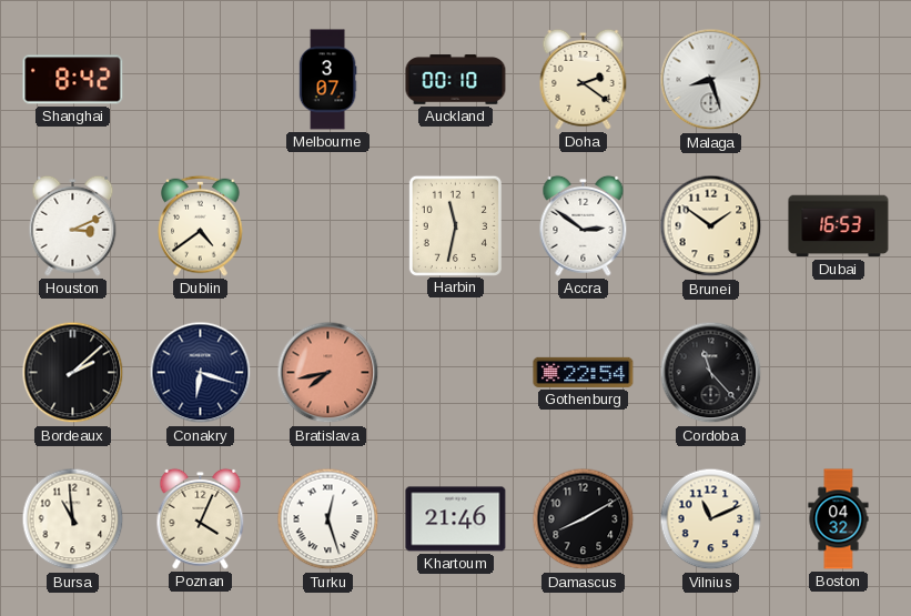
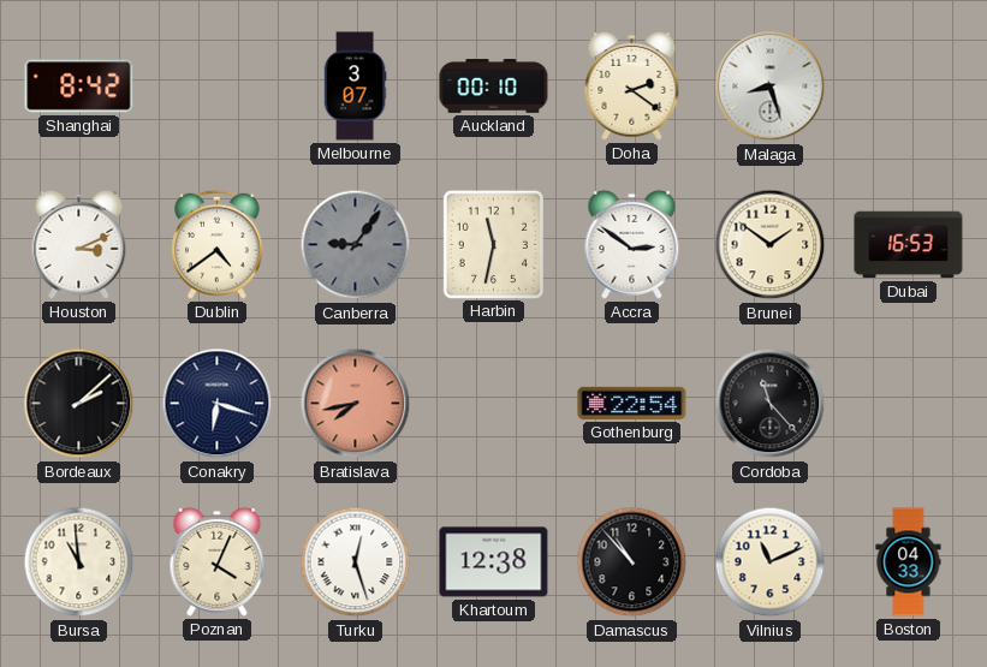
Canberra: none -> 9:06 (356, 245)
Khartoum: 21:46 -> 12:38 (494, 562)
Damascus: 8:10 -> 10:53 (632, 562)
Boston: 04:32 -> 04:33 (909, 562)
